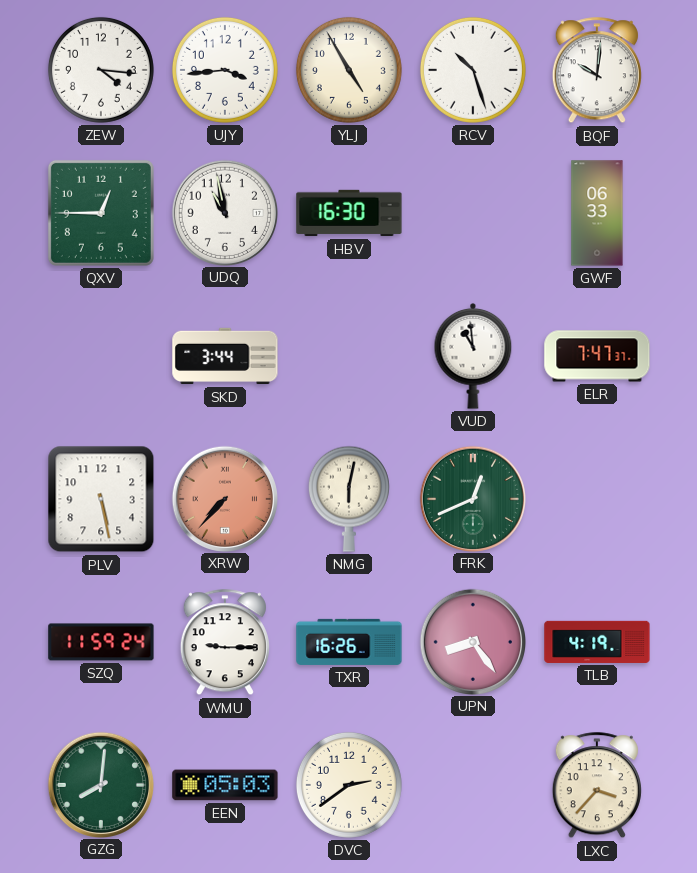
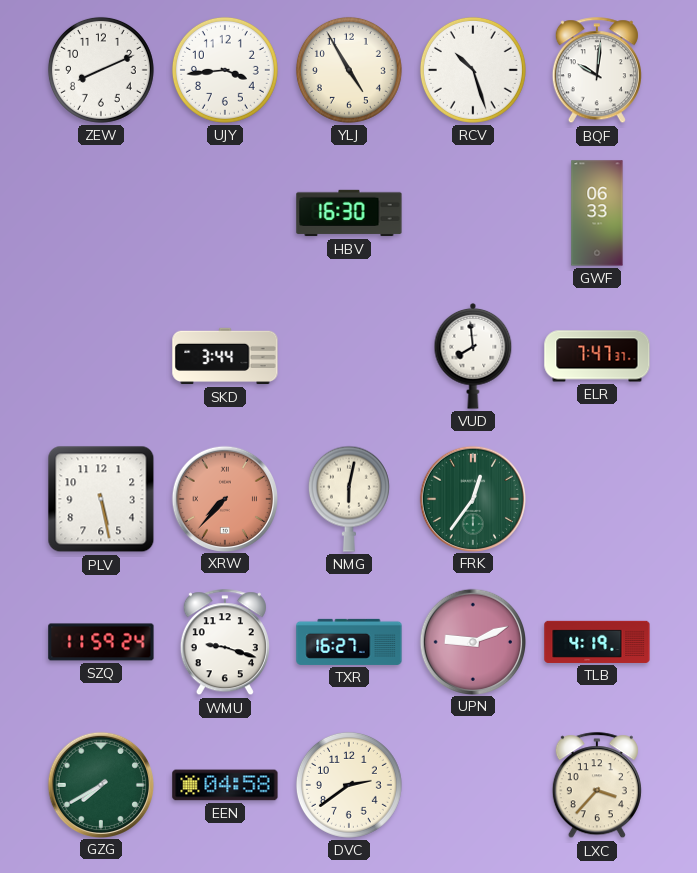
ZEW: 4:16 -> 8:11 (101, 70)
QXV: 12:45 -> none (101, 213)
UDQ: 10:58 -> none (224, 212)
VUD: 10:59 -> 7:59 (473, 356)
FRK: 12:41 -> 12:36 (472, 498)
WMU: 9:15 -> 9:18 (225, 643)
TXR: 16:26 -> 16:27 (349, 642)
UPN: 8:24 -> 9:11 (472, 641)
GZG: 8:01 -> 7:40 (100, 784)
EEN: 05:03 -> 04:58 (225, 785)
